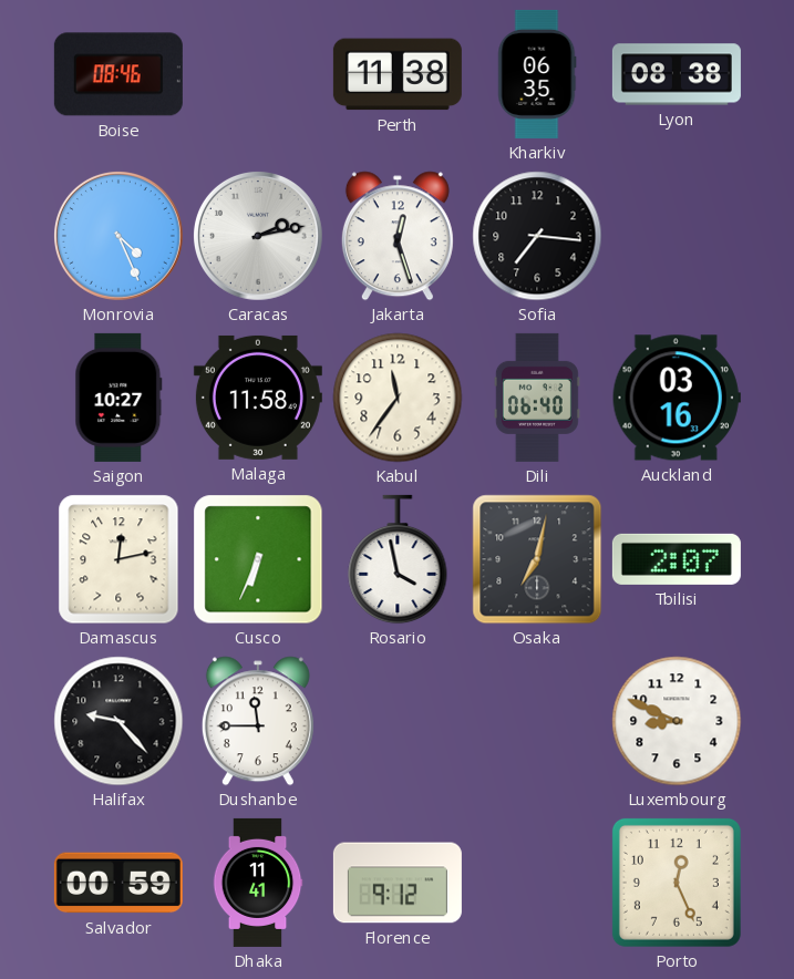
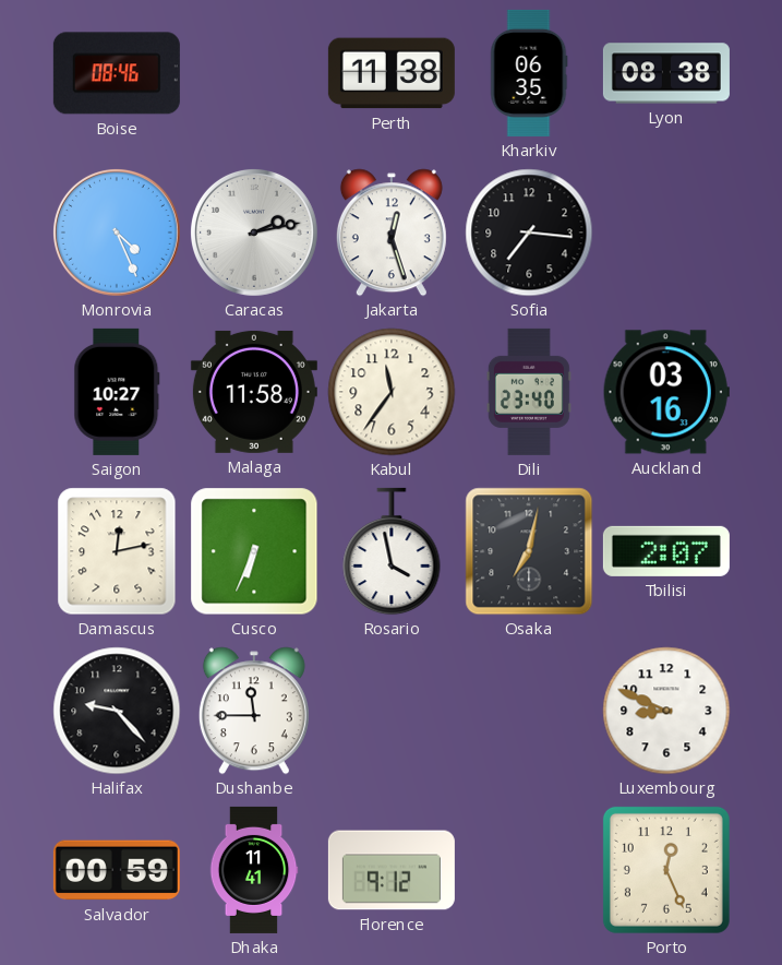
Dili: 06:40 -> 23:40 (529, 392)
